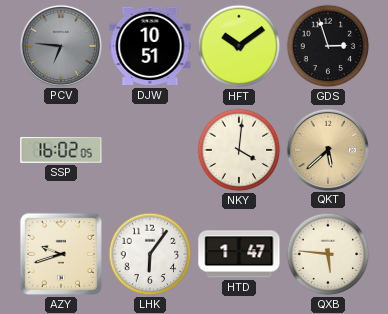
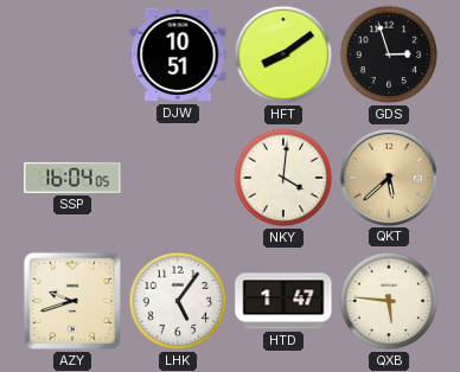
PCV: 6:46 -> none (60, 45)
HFT: 10:09 -> 8:09 (283, 54)
SSP: 16:02 -> 16:04 (72, 178)
LHK: 6:06 -> 5:06 (178, 301)
